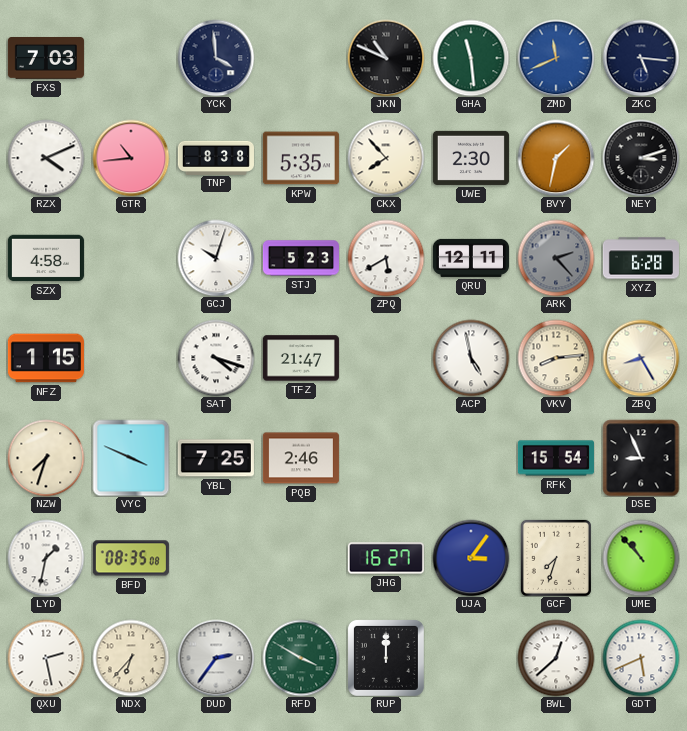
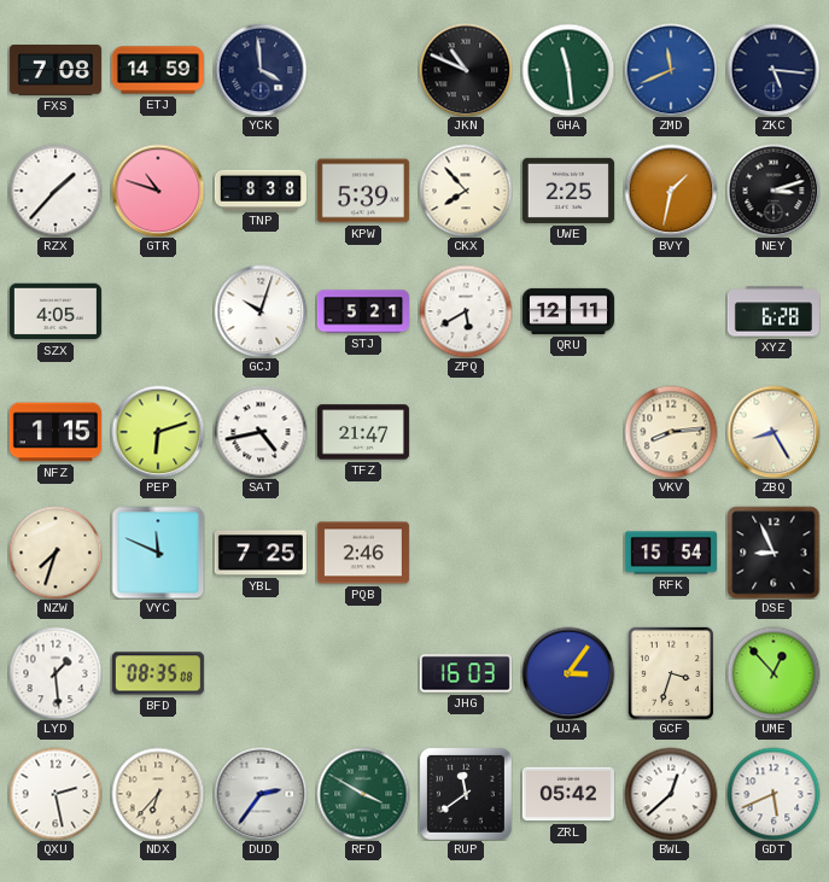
FXS: 7:03 -> 7:08 (56, 70)
ETJ: none -> 14:59 (158, 70)
RZX: 4:11 -> 1:37 (56, 191)
GTR: 10:44 -> 10:48 (158, 191)
KPW: 5:35 -> 5:39 (363, 191)
UWE: 2:30 -> 2:25 (568, 191)
SZX: 4:58 -> 4:05 (56, 311)
STJ: 5:23 -> 5:21 (363, 311)
ARK: 2:23 -> none (556, 258)
PEP: none -> 6:12 (158, 432)
SAT: 4:18 -> 4:43 (261, 432)
ACP: 4:58 -> none (471, 358)
VYC: 3:49 -> 11:49 (158, 553)
LYD: 1:32 -> 1:29 (56, 673)
JHG: 16:27 -> 16:03 (466, 673)
GCF: 7:33 -> 3:33 (671, 673)
UME: 10:53 -> 12:53 (773, 673)
RUP: 12:00 -> 11:39 (466, 794)
ZRL: none -> 05:42 (568, 794)
